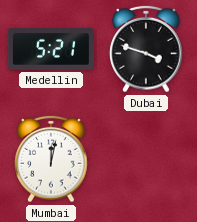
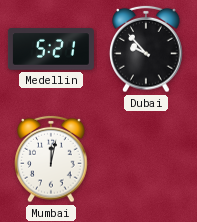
Dubai: 3:48 -> 9:53 (146, 49)
